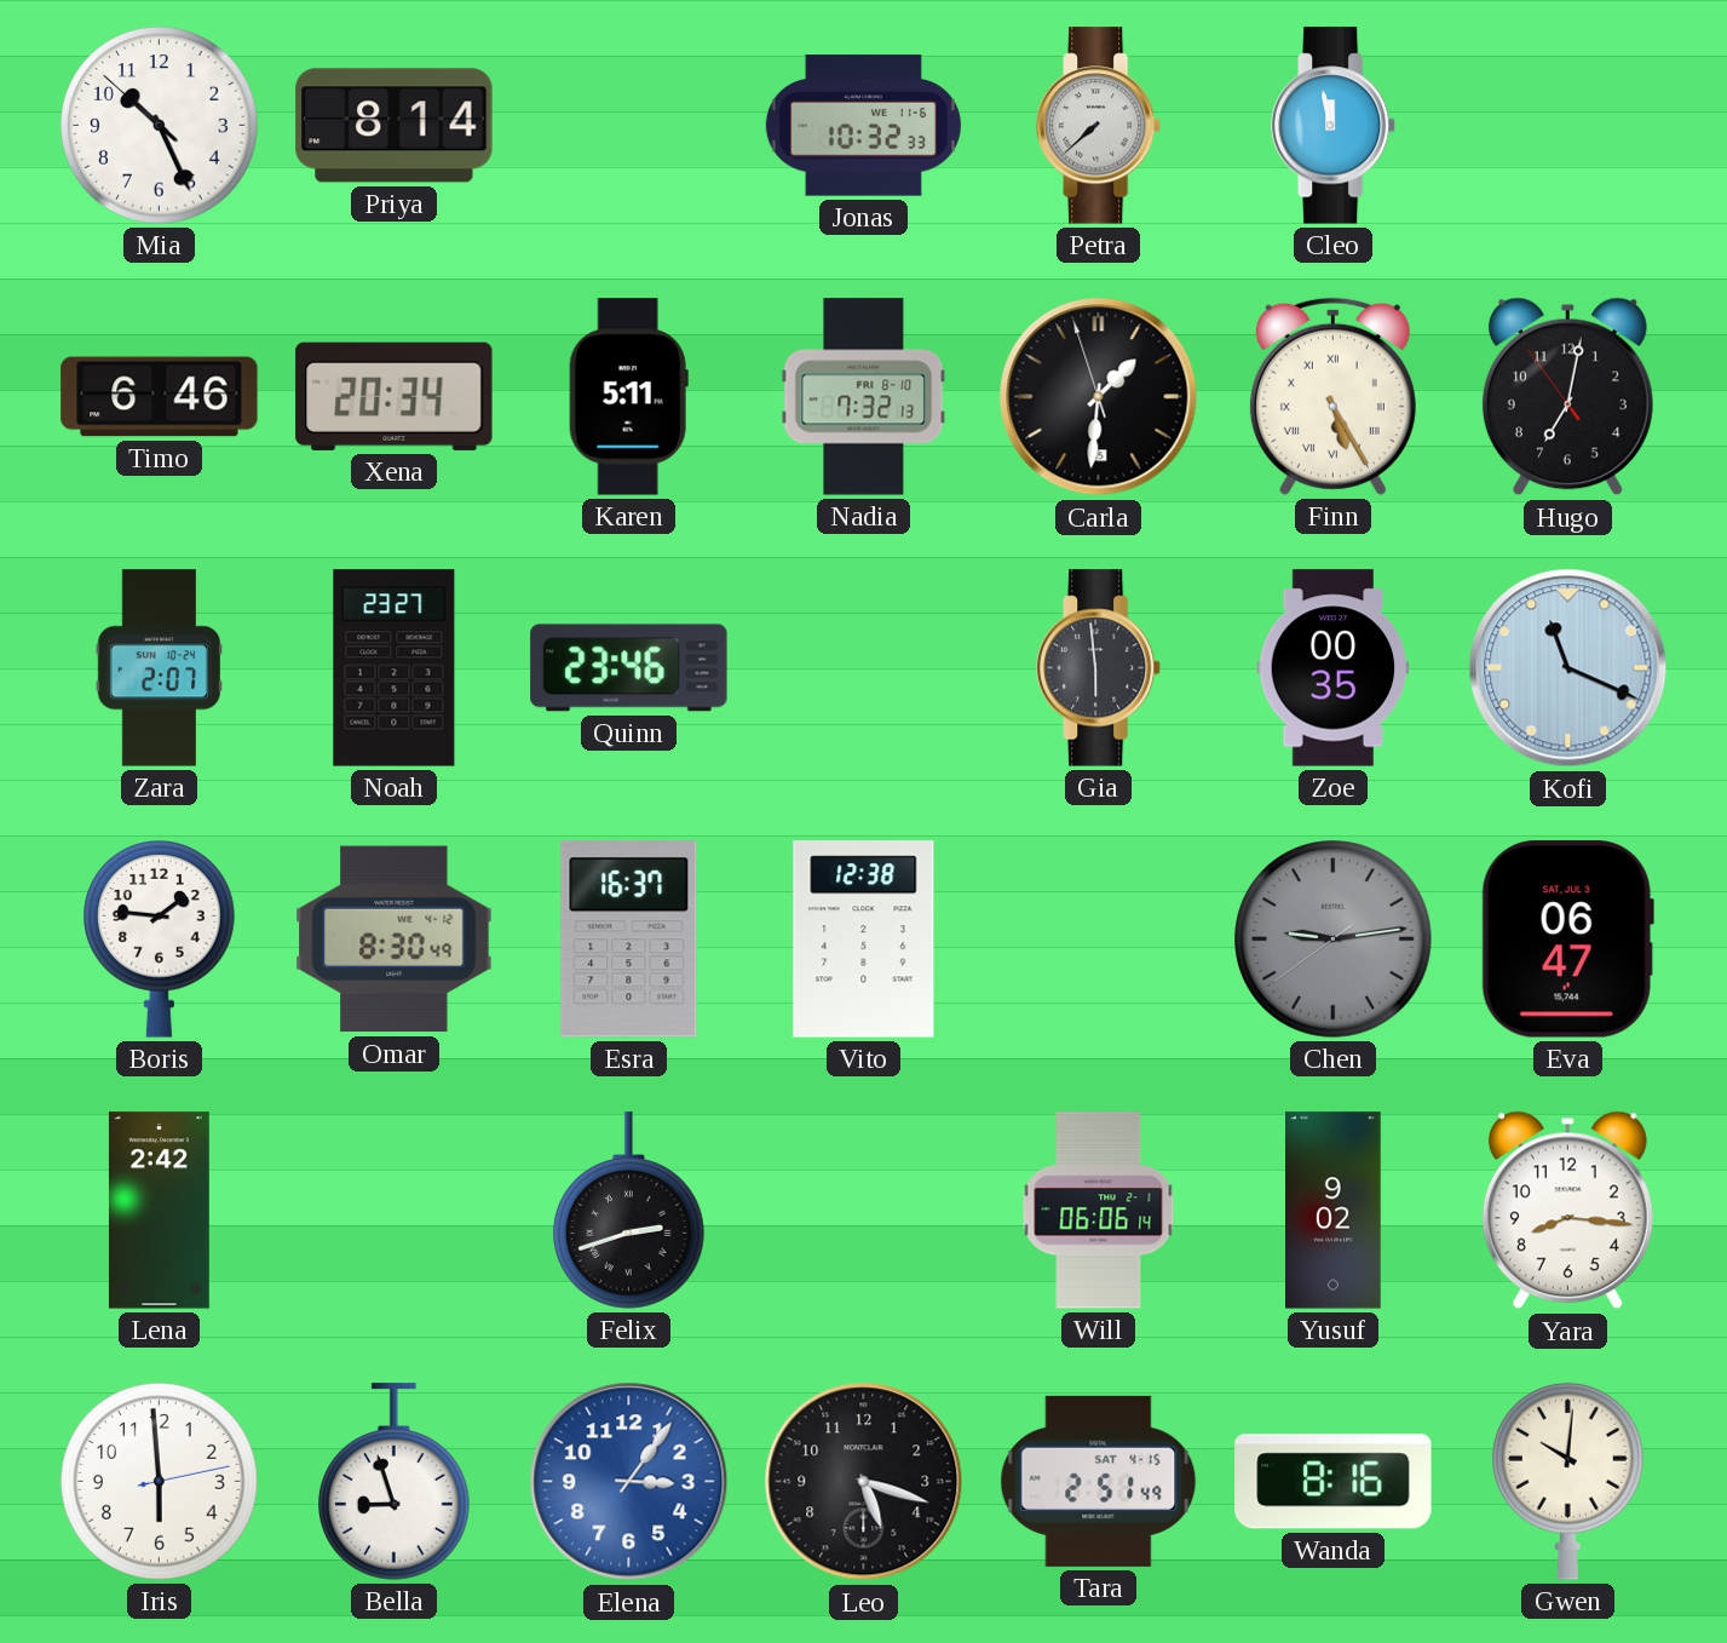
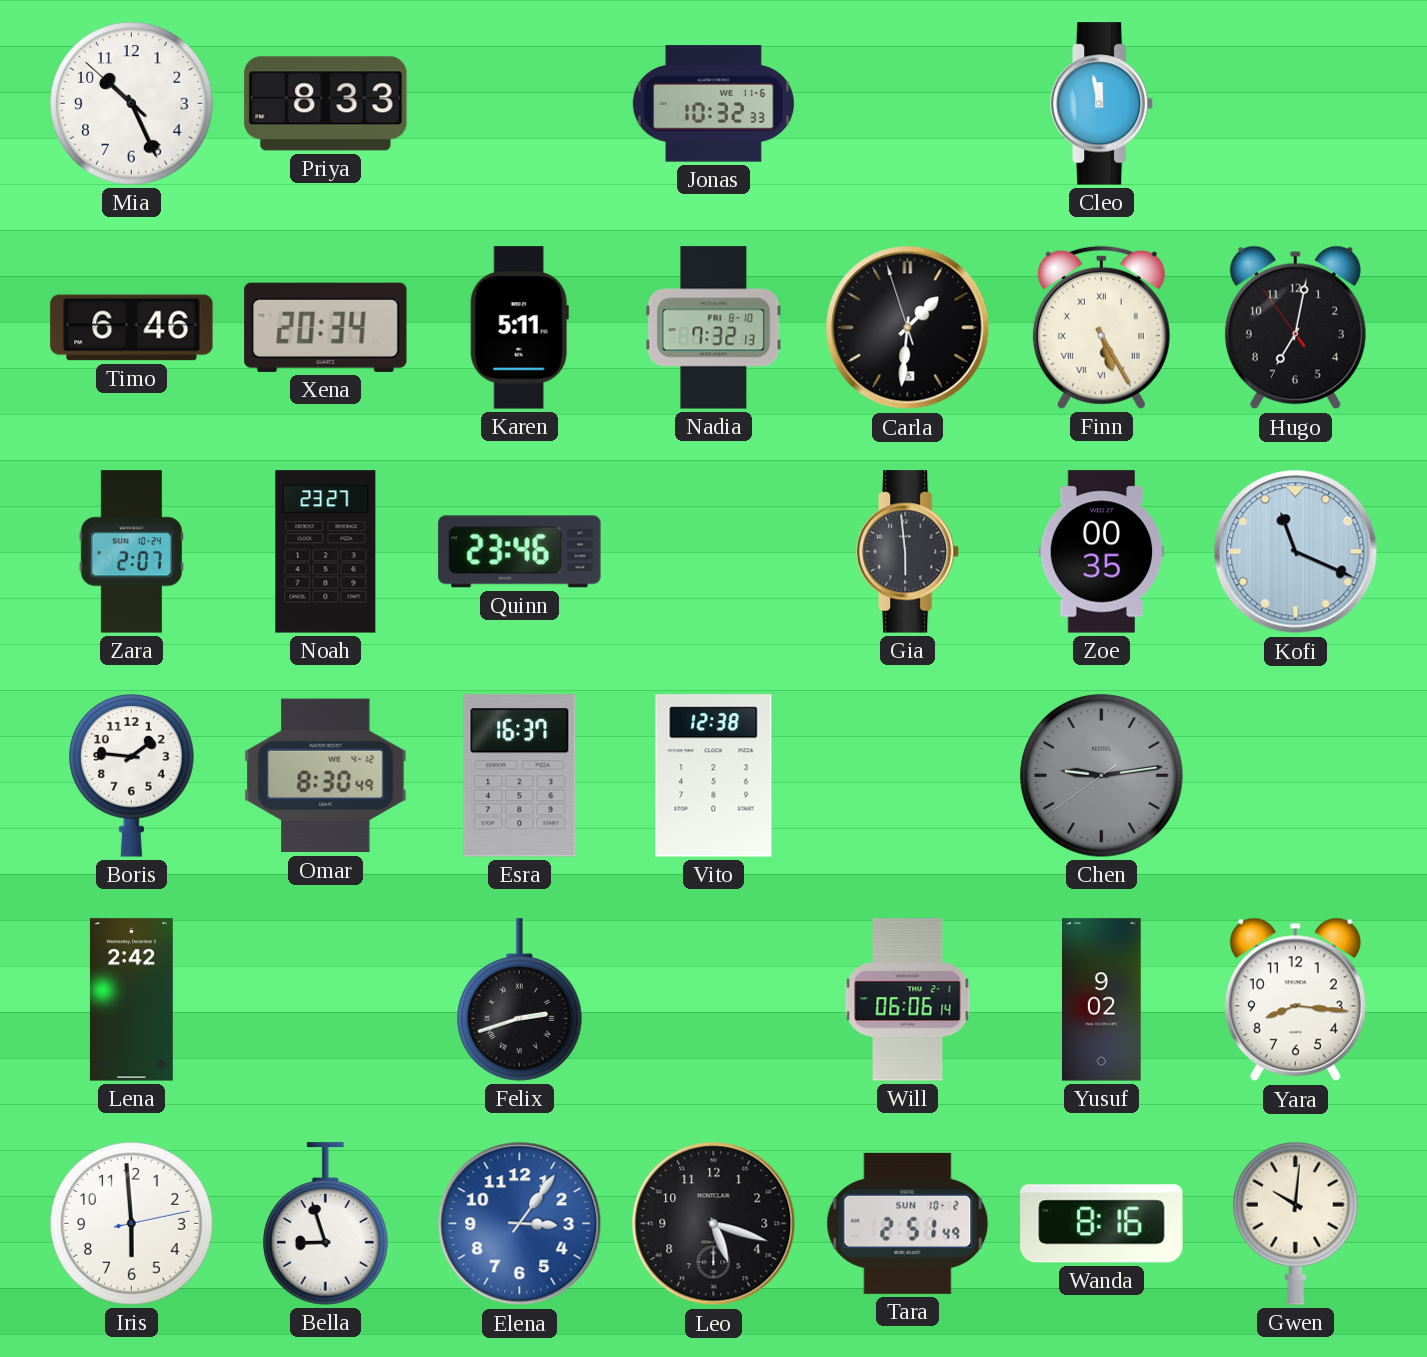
Priya: 8:14 -> 8:33 (326, 104)
Petra: 7:38 -> none (1100, 126)
Eva: 06:47 -> none (1567, 940)
Tara date: SAT 4-15 -> SUN 10-2 (908, 1223)
